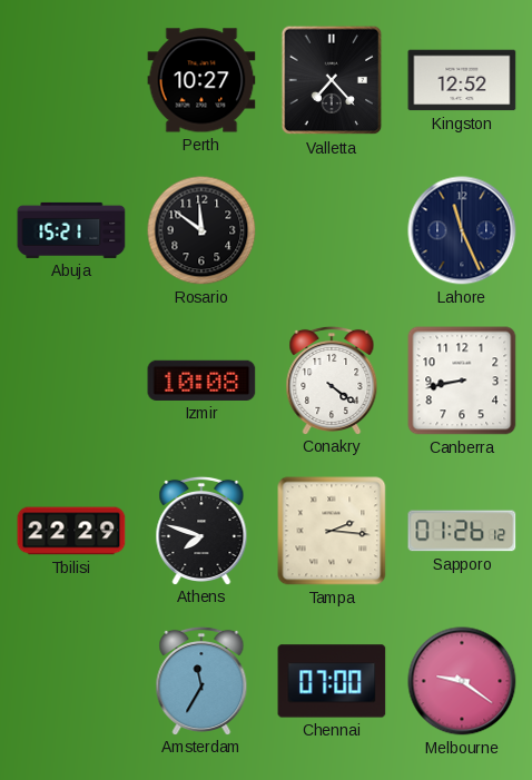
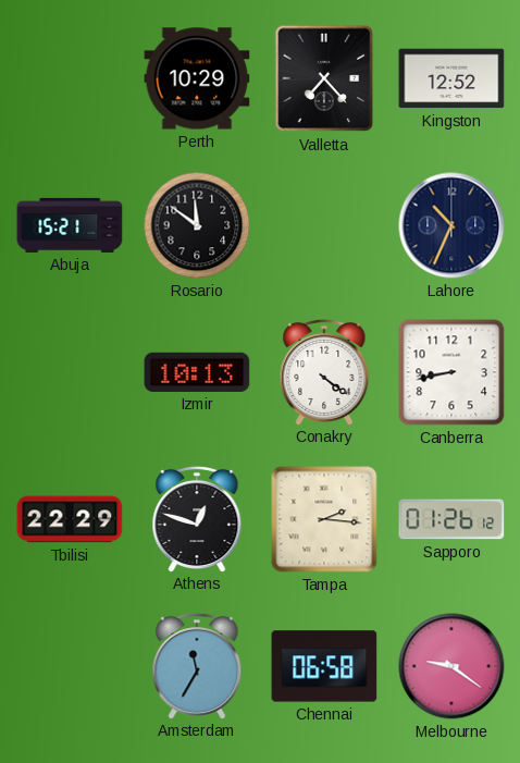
Perth: 10:27 -> 10:29 (197, 78)
Lahore: 11:26 -> 10:34 (451, 225)
Izmir: 10:08 -> 10:13 (197, 372)
Athens: 7:48 -> 12:48 (197, 518)
Chennai: 07:00 -> 06:58 (324, 666)
